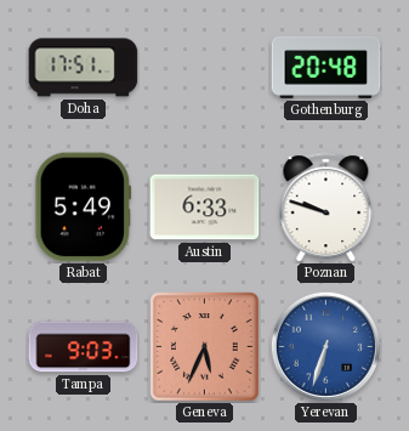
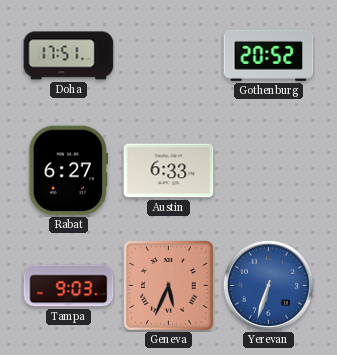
Gothenburg: 20:48 -> 20:52 (269, 55)
Rabat: 5:49 -> 6:27 (69, 171)
Poznan: 9:48 -> none (326, 208)
